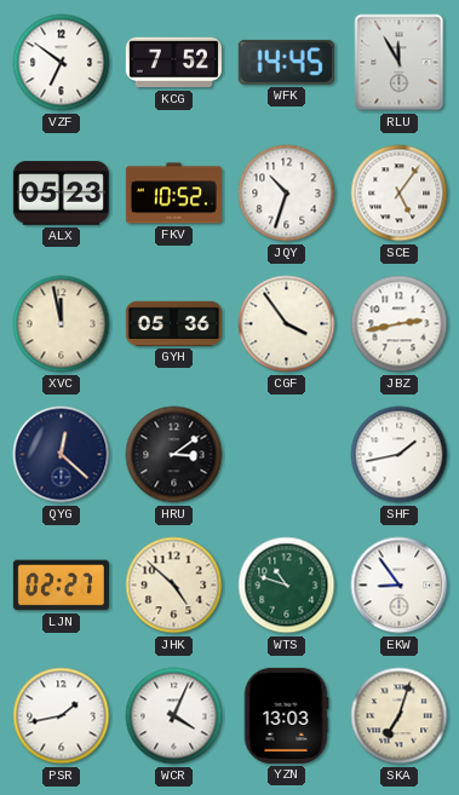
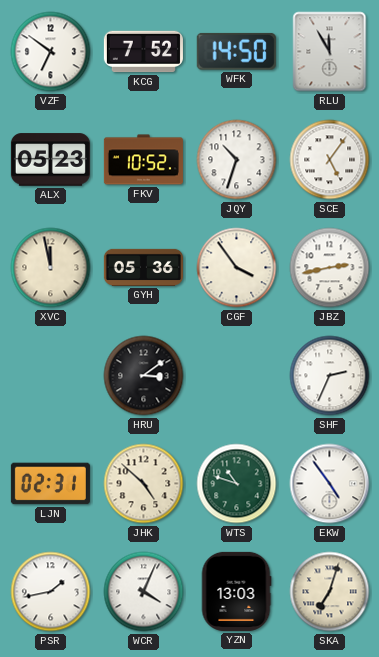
WFK: 14:45 -> 14:50 (236, 51)
QYG: 12:22 -> none (62, 455)
SHF: 1:43 -> 2:34 (330, 376)
LJN: 02:27 -> 02:31 (50, 484)
EKW: 8:54 -> 4:54 (330, 484)
